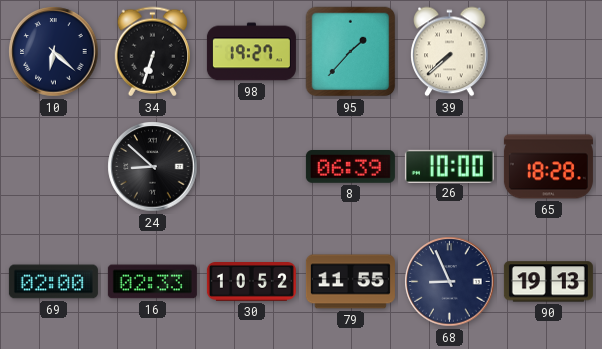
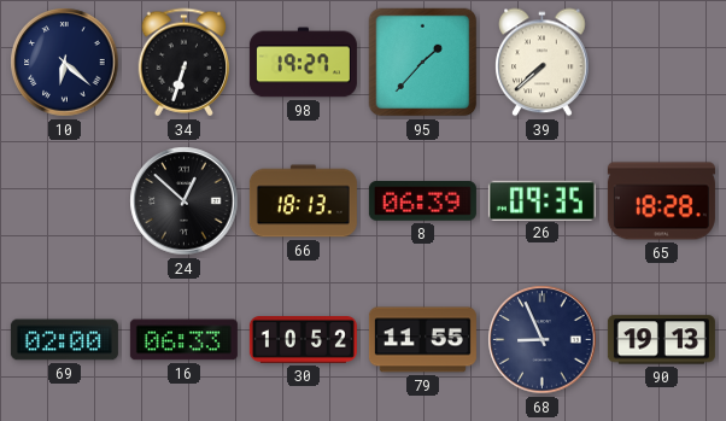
24: 8:52 -> 12:52 (185, 201)
66: none -> 18:13 (303, 201)
26: 10:00 -> 09:35 (541, 200)
16: 02:33 -> 06:33 (183, 340)
